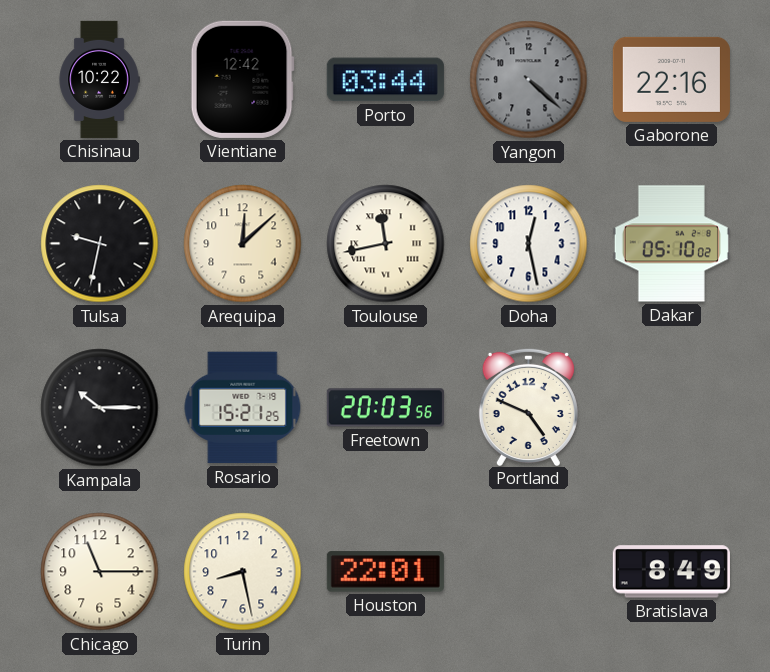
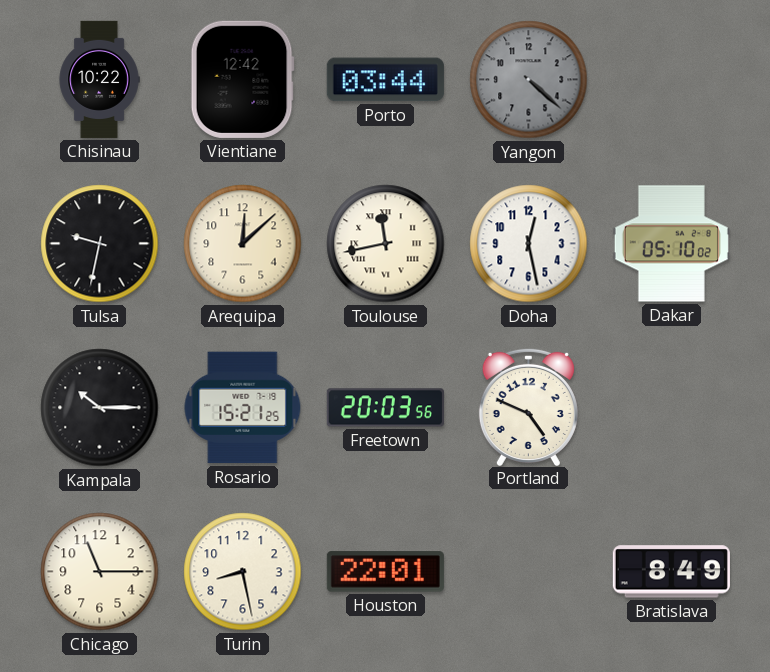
Gaborone: 22:16 -> none (671, 79)
